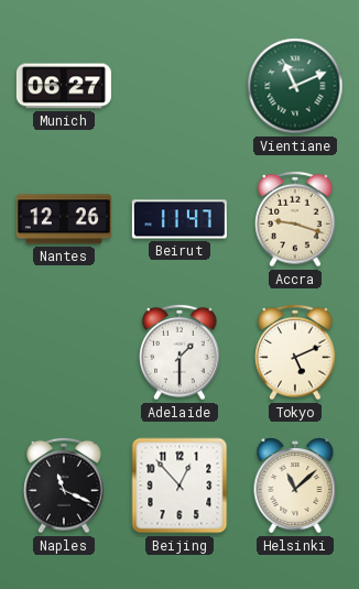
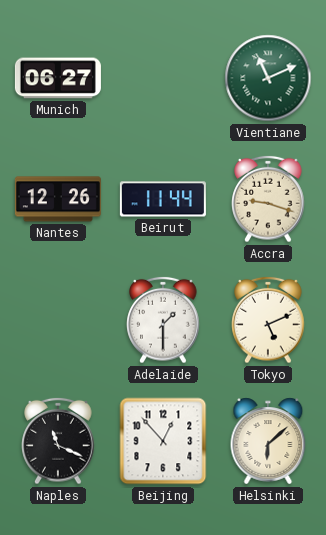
Beirut: 11:47 -> 11:44 (163, 199)
Helsinki: 11:08 -> 6:08 (268, 441)
